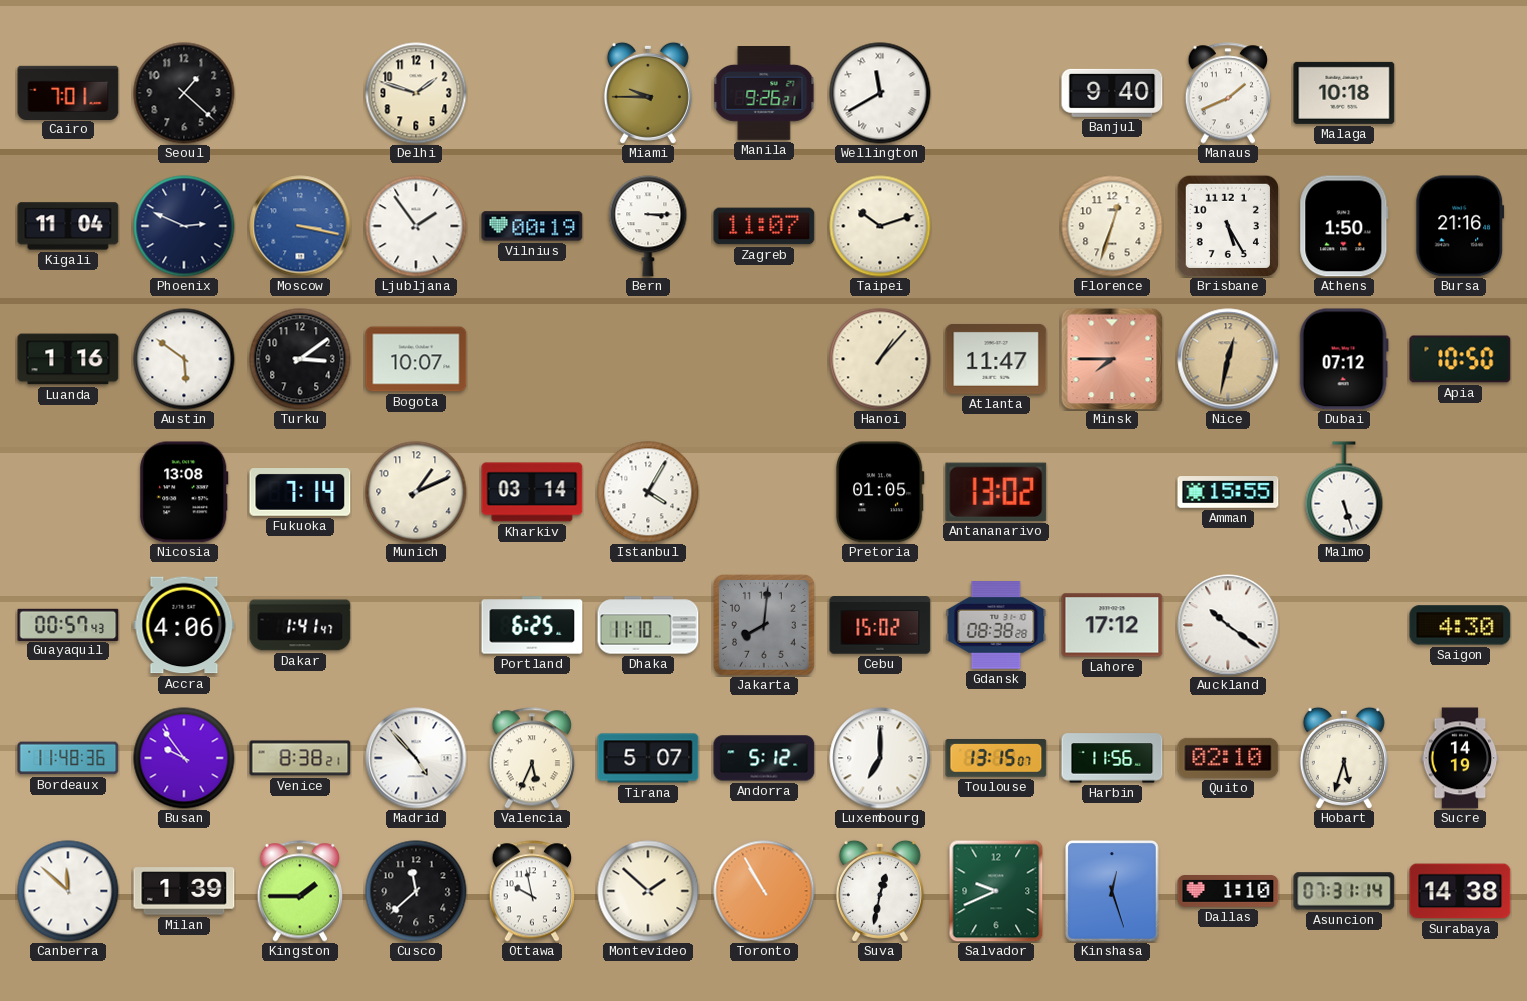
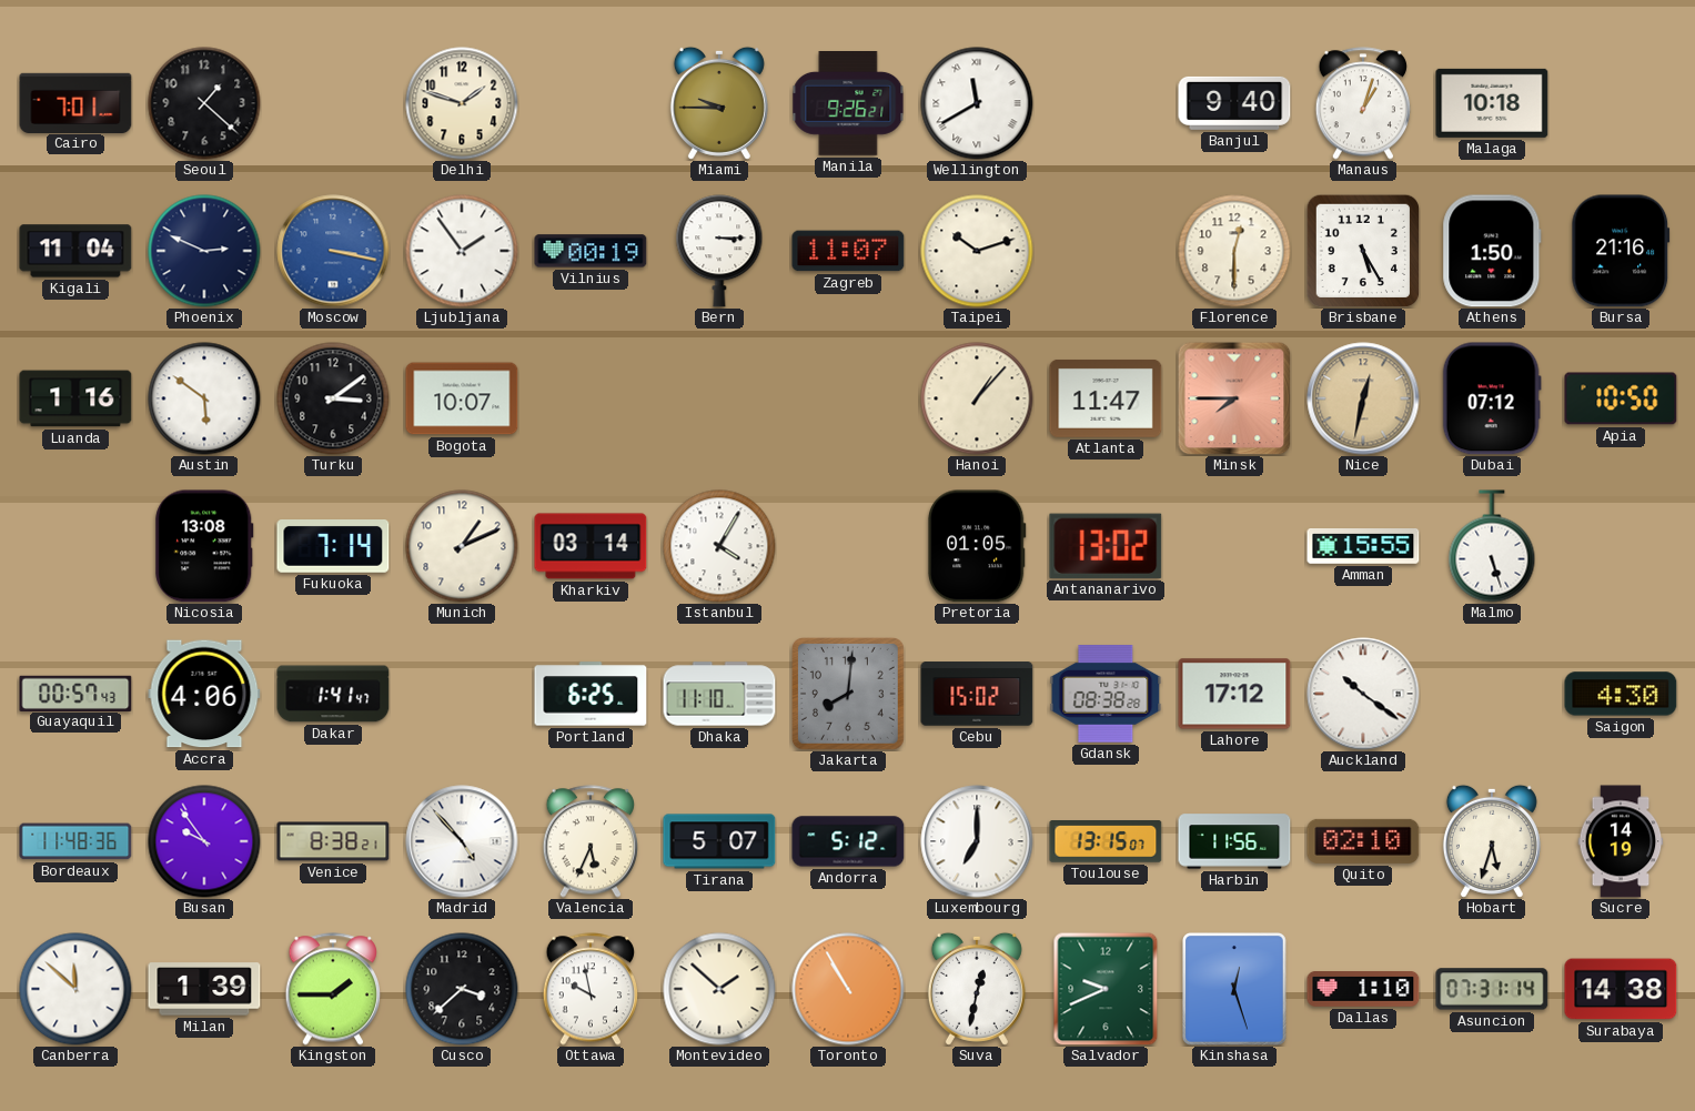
Manaus: 1:41 -> 1:03 (1362, 103)
Florence: 12:33 -> 12:30 (1234, 251)
Cusco: 11:38 -> 3:38 (462, 989)
